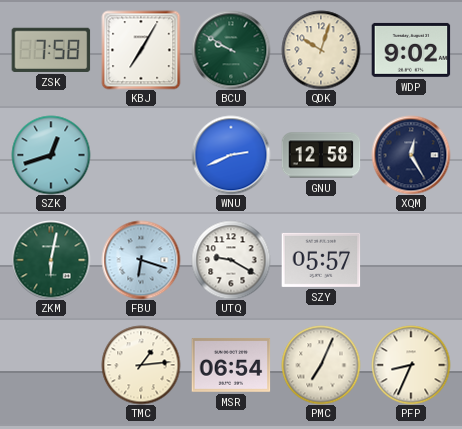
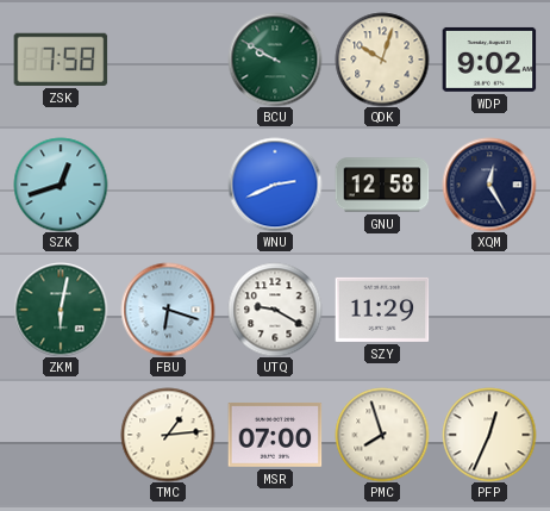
KBJ: 7:05 -> none (141, 50)
SZY: 05:57 -> 11:29 (382, 310)
MSR: 06:54 -> 07:00 (275, 435)
PMC: 7:04 -> 7:57 (382, 435)
PFP: 8:34 -> 12:34 (489, 435)
